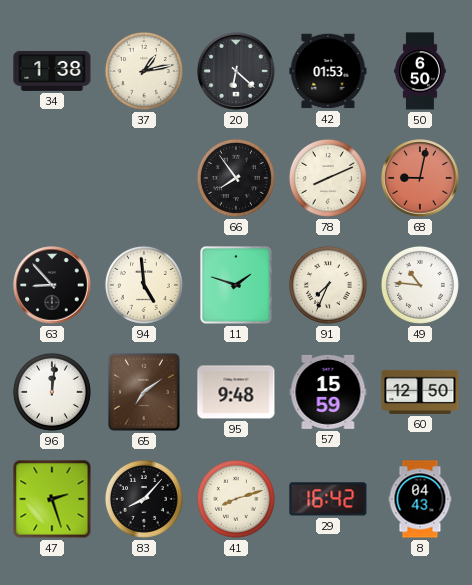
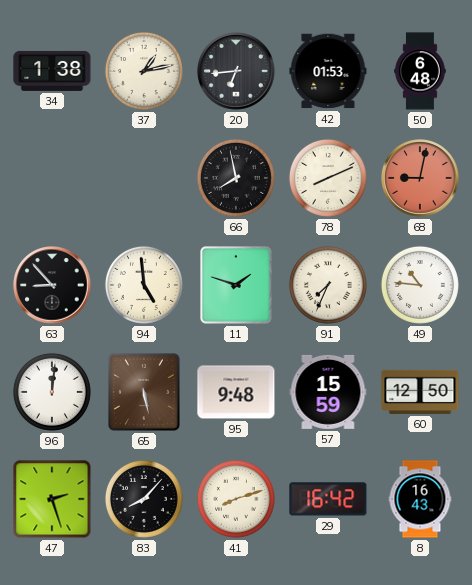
20: 6:22 -> 6:44 (236, 71)
50: 6:50 -> 6:48 (420, 71)
66: 7:54 -> 7:58 (236, 178)
65: 7:09 -> 5:28 (145, 393)
8: 04:43 -> 16:43 (420, 499)
